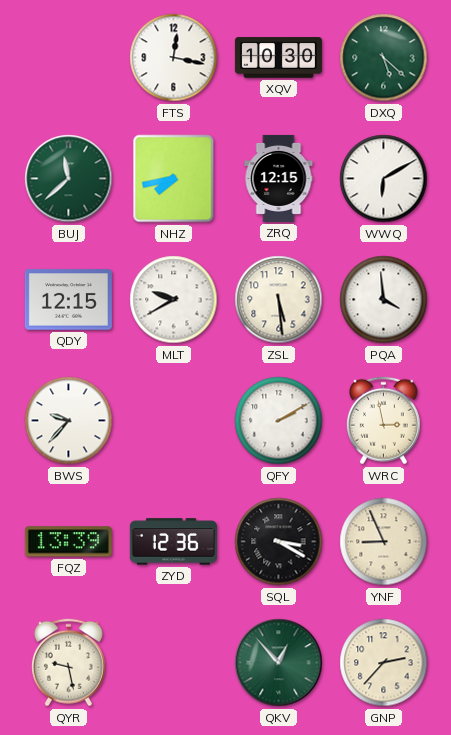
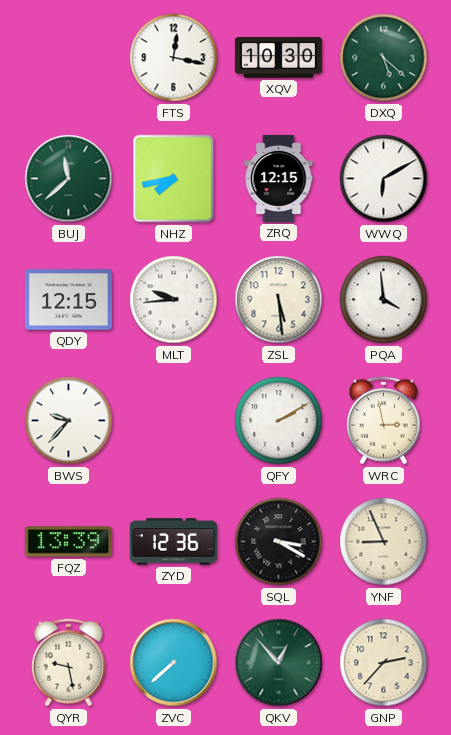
MLT: 9:40 -> 9:44 (174, 300)
ZVC: none -> 7:38 (174, 663)
